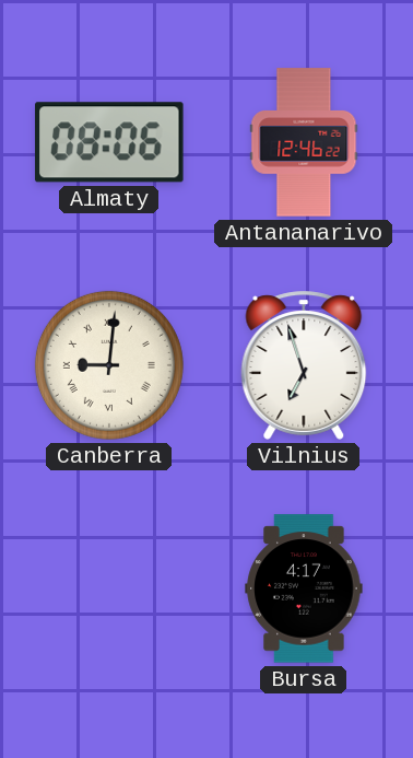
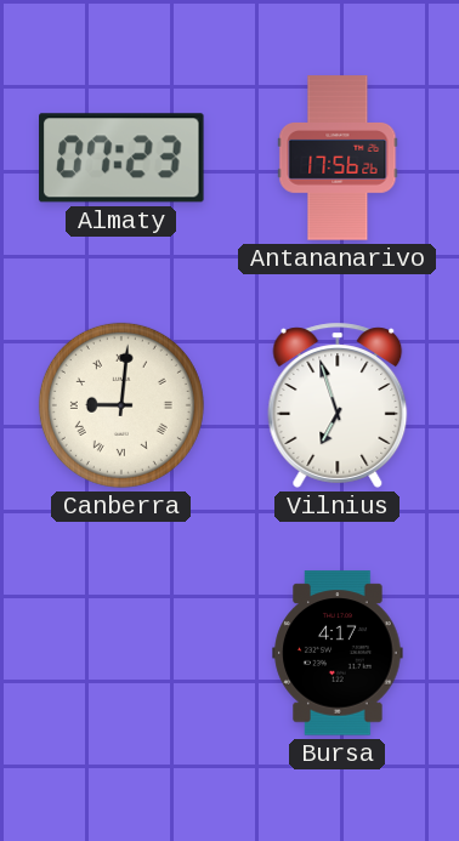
Almaty: 08:06 -> 07:23 (121, 158)
Antananarivo: 12:46 -> 17:56 (338, 158)
